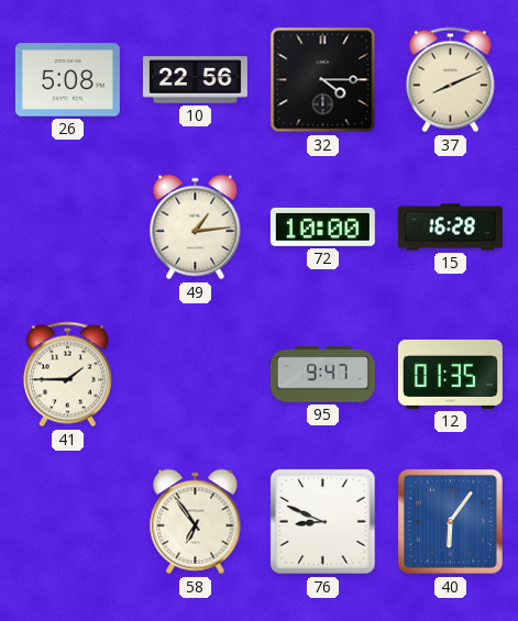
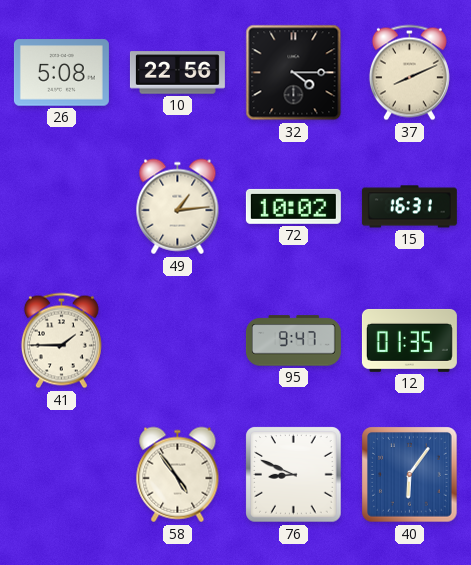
72: 10:00 -> 10:02 (293, 206)
15: 16:28 -> 16:31 (409, 207)
58: 6:54 -> 4:54 (178, 475)
